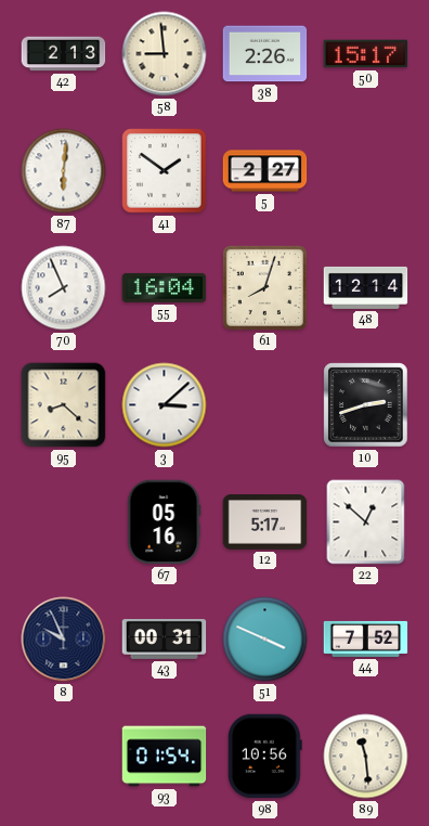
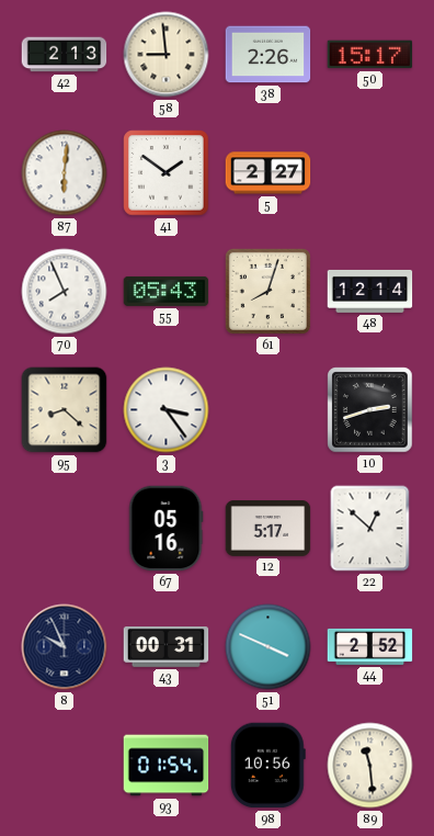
55: 16:04 -> 05:43 (167, 291)
3: 3:08 -> 3:24 (167, 410)
44: 7:52 -> 2:52 (370, 646)
